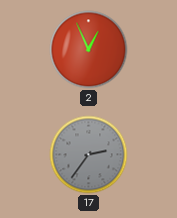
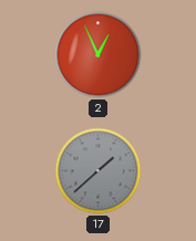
17: 2:36 -> 1:38 (99, 171)
